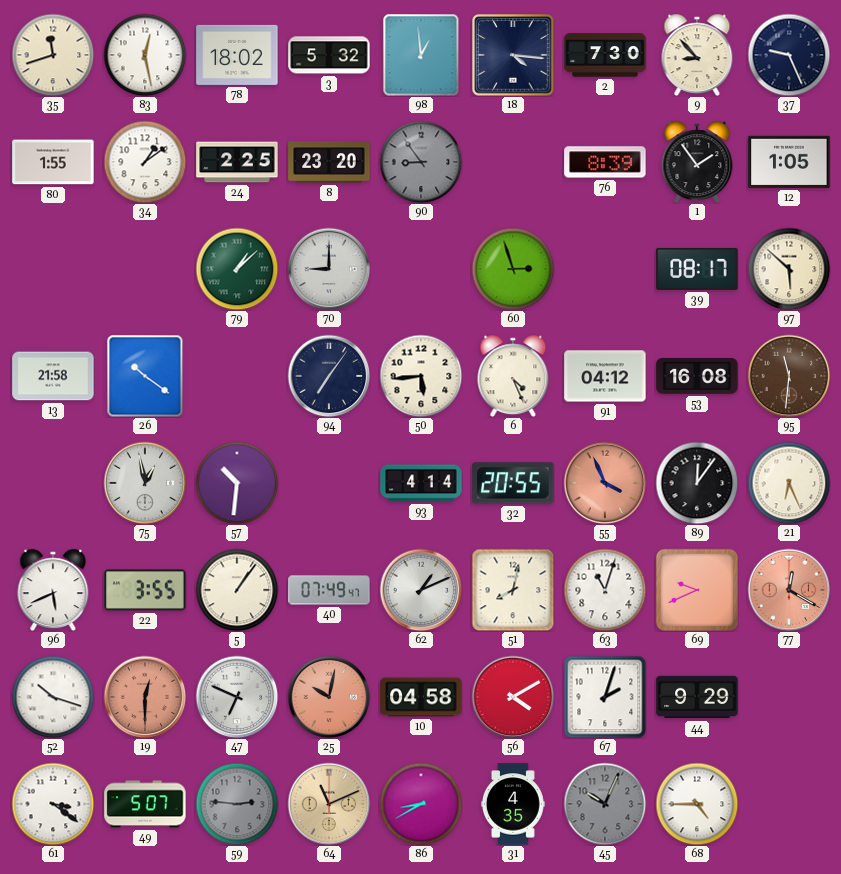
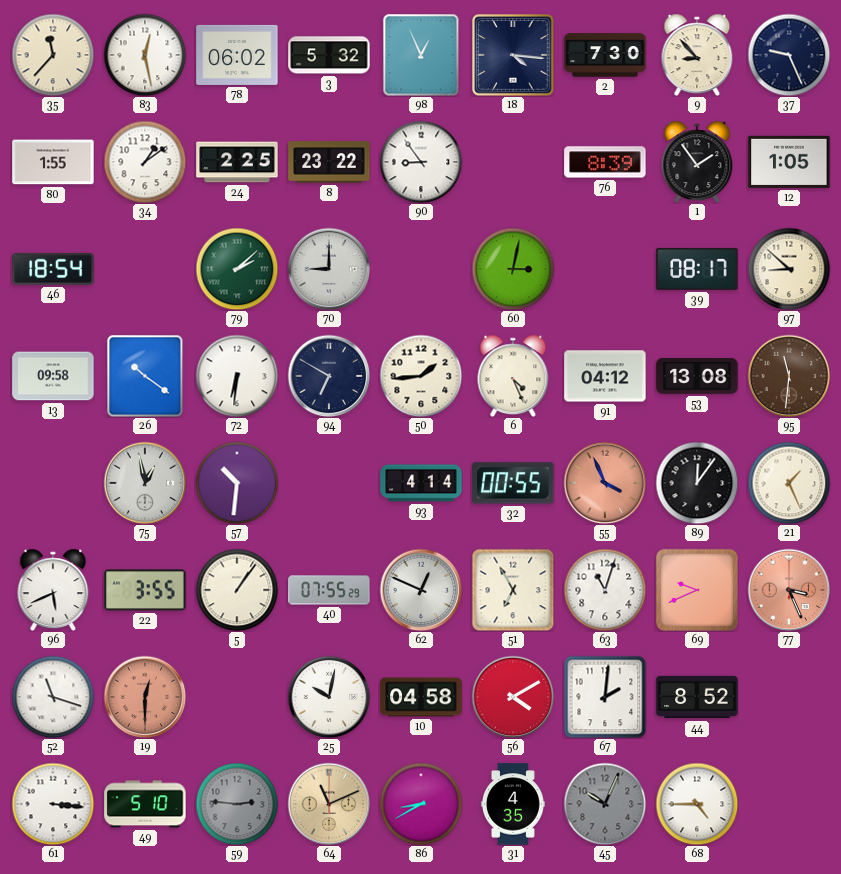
35: 11:42 -> 11:37 (53, 55)
78: 18:02 -> 06:02 (237, 55)
98: 12:59 -> 12:56 (421, 55)
8: 23:20 -> 23:22 (329, 162)
90 dial: grey -> white (421, 162)
46: none -> 18:54 (53, 269)
79: 1:08 -> 2:08 (237, 269)
60: 2:57 -> 3:02 (513, 269)
97: 5:52 -> 8:52 (789, 269)
13: 21:58 -> 09:58 (53, 376)
72: none -> 6:31 (237, 376)
94: 7:06 -> 6:50 (329, 376)
50: 5:44 -> 1:44 (421, 376)
53: 16:08 -> 13:08 (697, 376)
32: 20:55 -> 00:55 (513, 483)
21: 6:26 -> 1:26 (789, 483)
40: 07:49 -> 07:55 (329, 590)
62: 1:11 -> 12:49 (421, 590)
51: 8:02 -> 6:55 (513, 590)
77: 12:20 -> 3:26 (789, 590)
52: 10:18 -> 11:18 (53, 697)
47: 6:49 -> none (237, 697)
25 dial: salmon -> white (329, 697)
67: 2:03 -> 2:01 (605, 697)
44: 9:29 -> 8:52 (697, 697)
61: 3:21 -> 3:16 (53, 804)
49: 5:07 -> 5:10 (145, 804)
